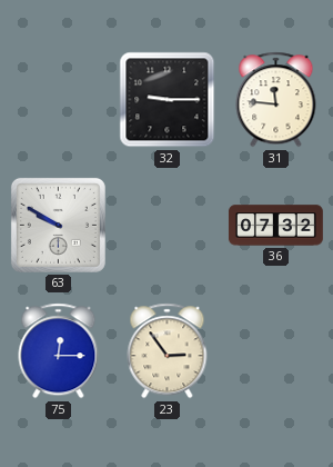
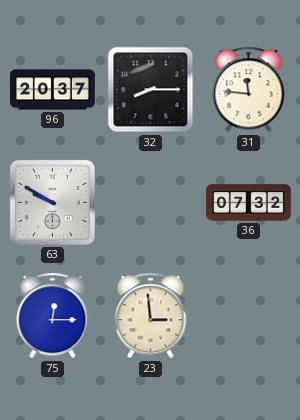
96: none -> 20:37 (52, 90)
32: 9:15 -> 8:15 (151, 90)
23: 2:54 -> 2:59 (151, 316)
